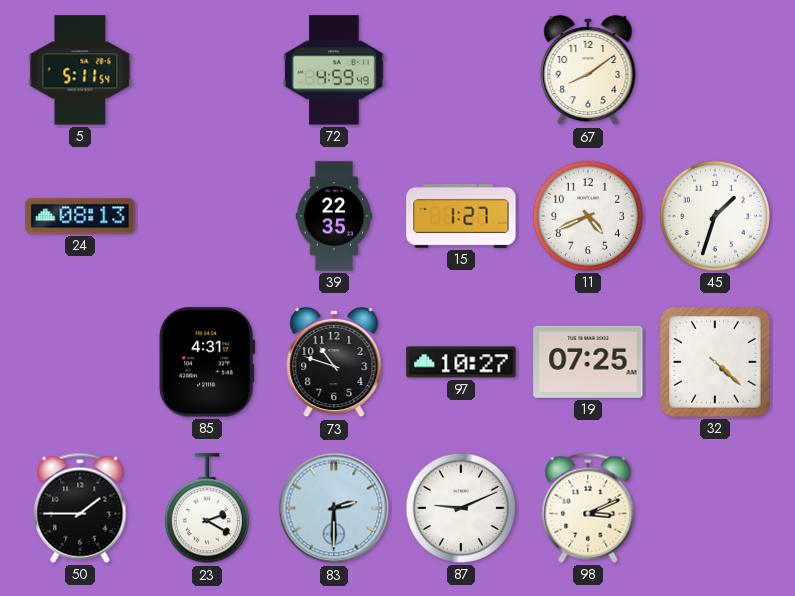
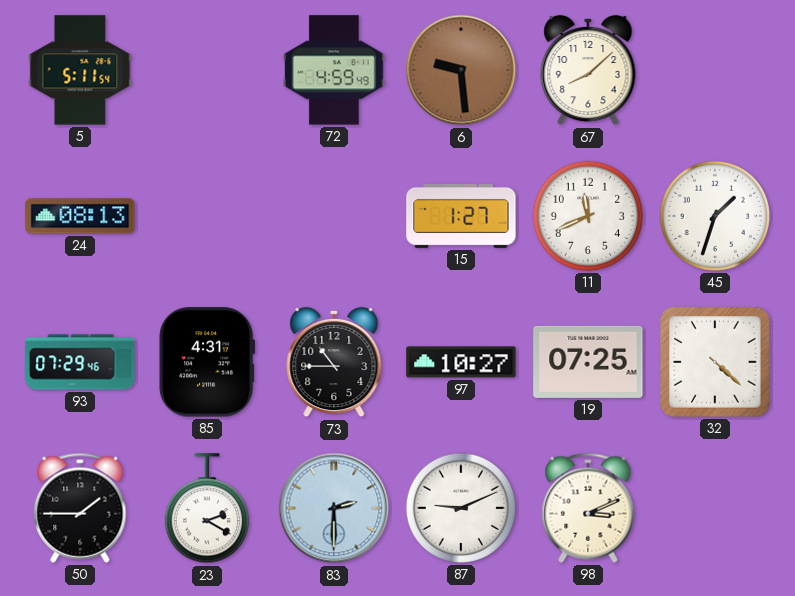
6: none -> 9:29 (461, 70)
67: 8:09 -> 8:08 (588, 70)
39: 22:35 -> none (334, 216)
11: 4:41 -> 11:41 (588, 216)
93: none -> 07:29 (80, 362)
73: 10:48 -> 10:45 (334, 362)
